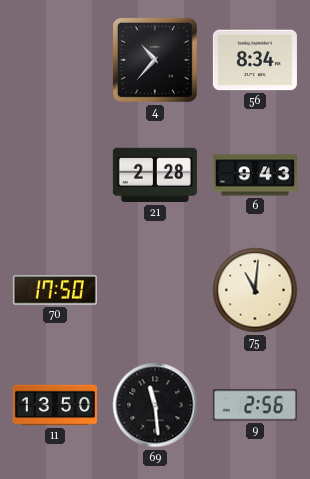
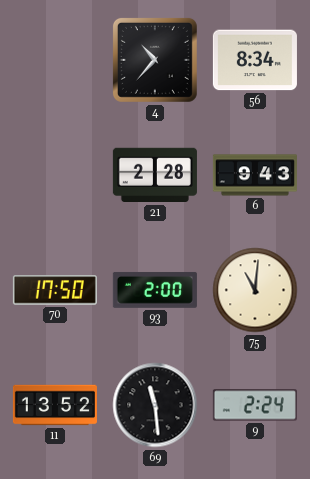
93: none -> 2:00 (155, 290)
11: 13:50 -> 13:52 (55, 405)
9: 2:56 -> 2:24 (255, 405)
